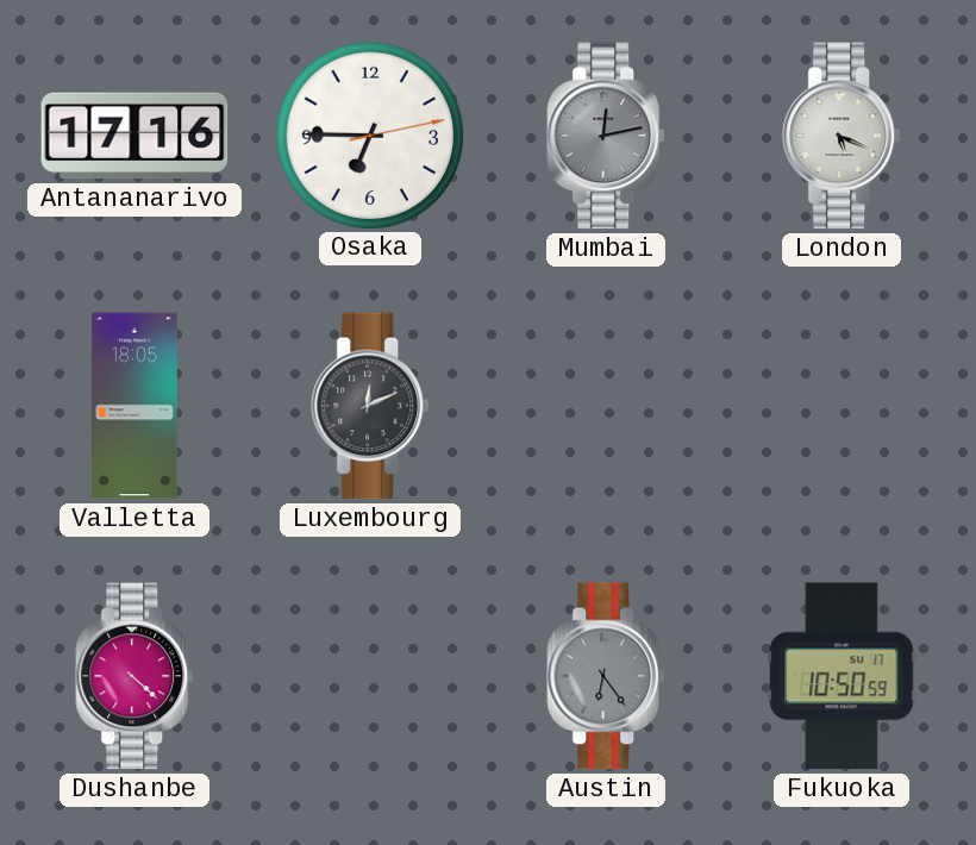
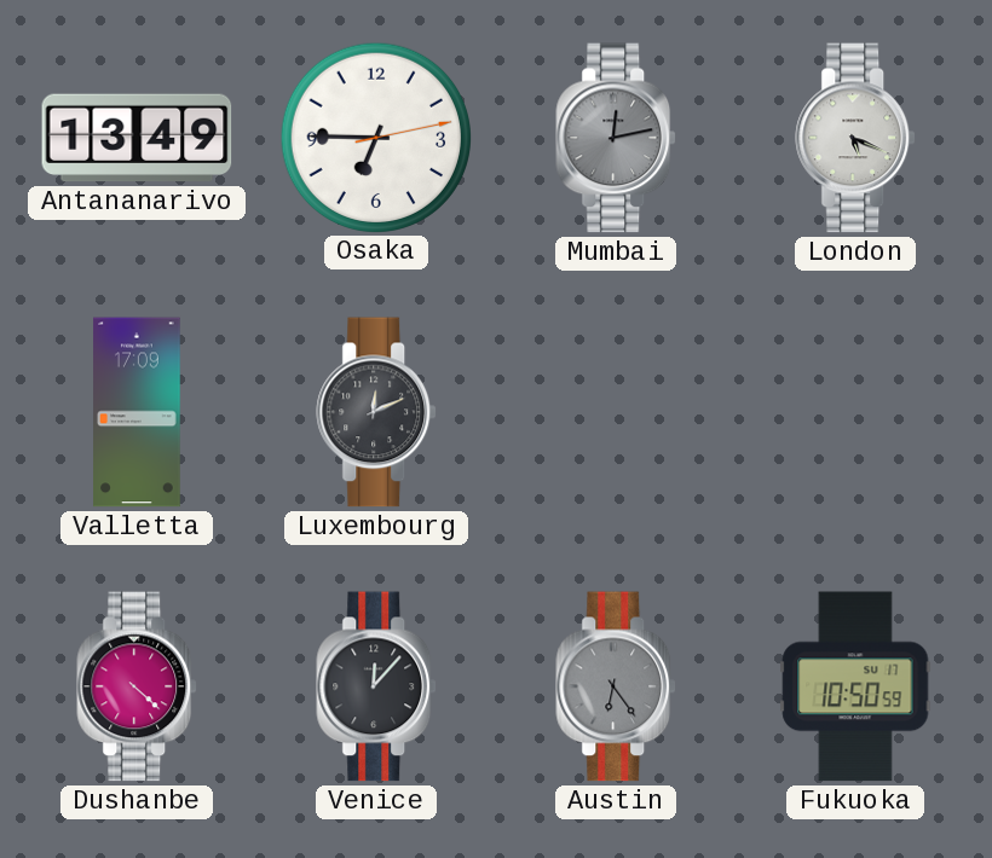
Antananarivo: 17:16 -> 13:49 (137, 138)
Valletta: 18:05 -> 17:09 (137, 412)
Venice: none -> 12:07 (377, 686)
